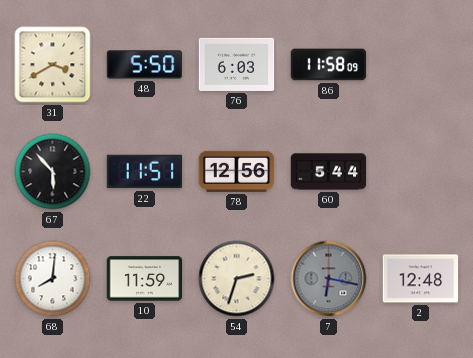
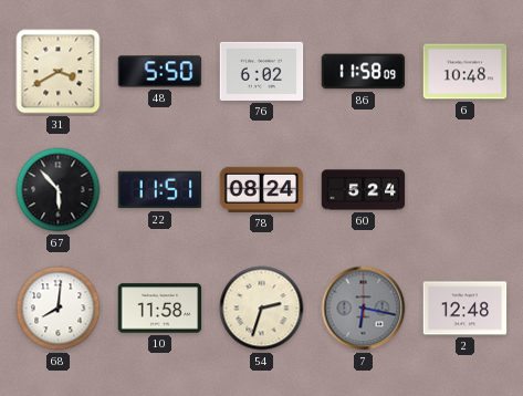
76: 6:03 -> 6:02 (262, 71)
6: none -> 10:48 (466, 72)
78: 12:56 -> 08:24 (262, 189)
60: 5:44 -> 5:24 (364, 190)
10: 11:59 -> 11:58 (160, 309)
